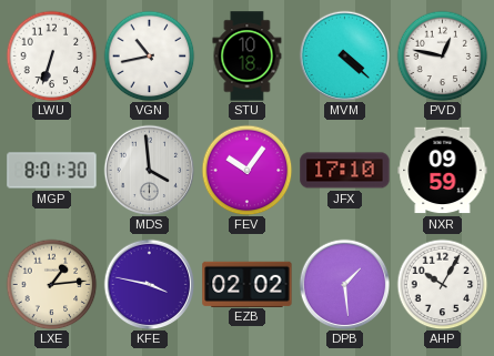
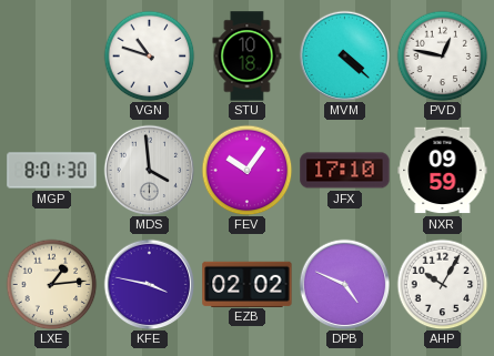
LWU: 6:33 -> none (51, 55)
VGN: 10:43 -> 10:48 (149, 55)
DPB: 1:29 -> 4:49 (344, 284)
